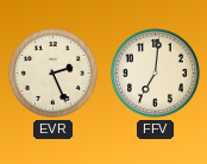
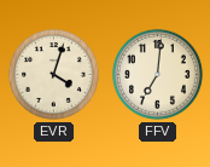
EVR: 2:26 -> 4:03 (53, 74)
